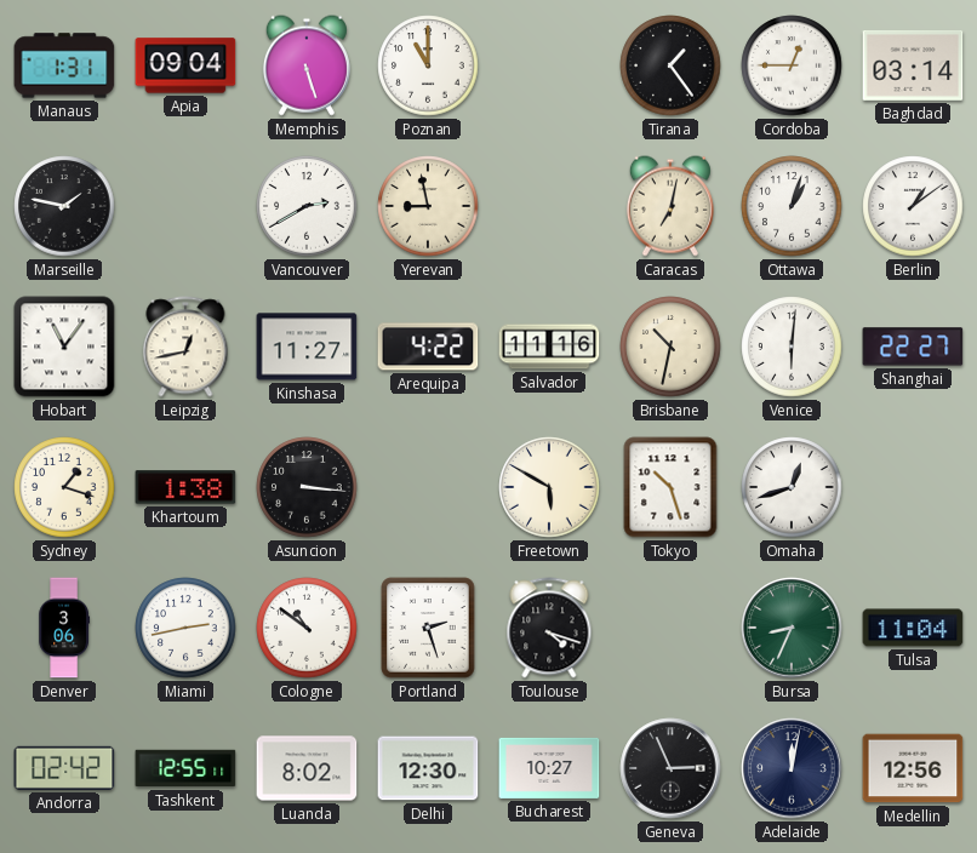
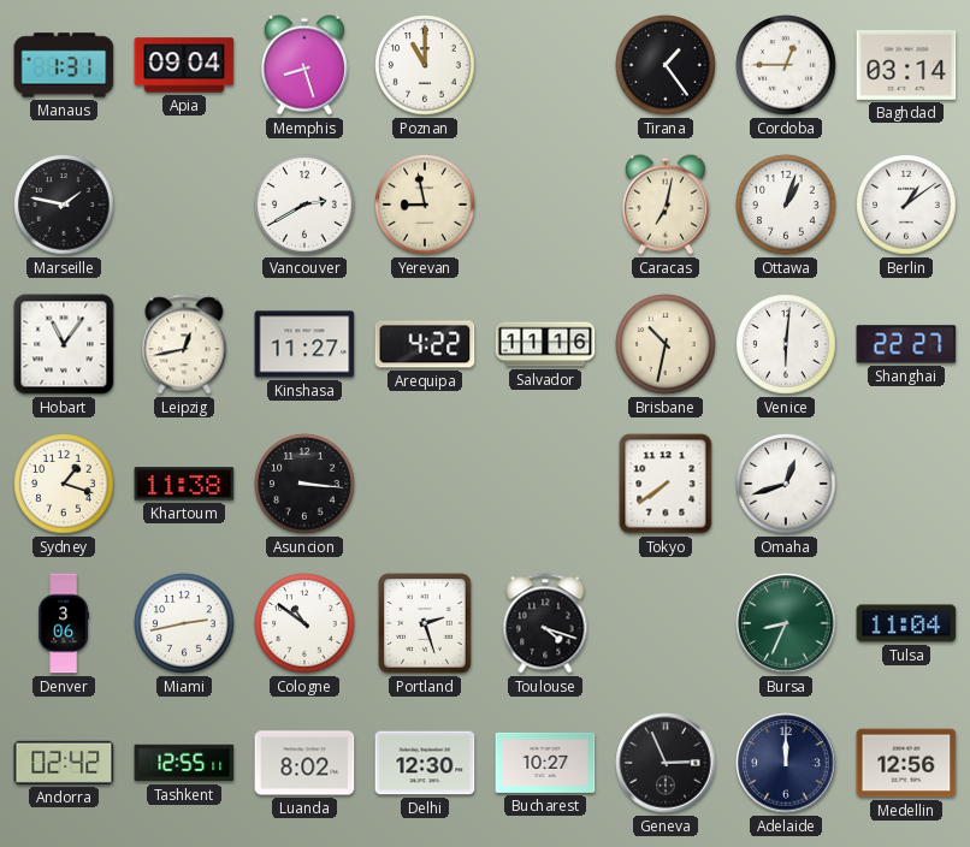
Memphis: 5:27 -> 8:27 (304, 65)
Khartoum: 1:38 -> 11:38 (184, 484)
Freetown: 5:50 -> none (549, 487)
Tokyo: 10:27 -> 7:39 (666, 484)
Adelaide: 12:02 -> 12:00 (786, 763)
